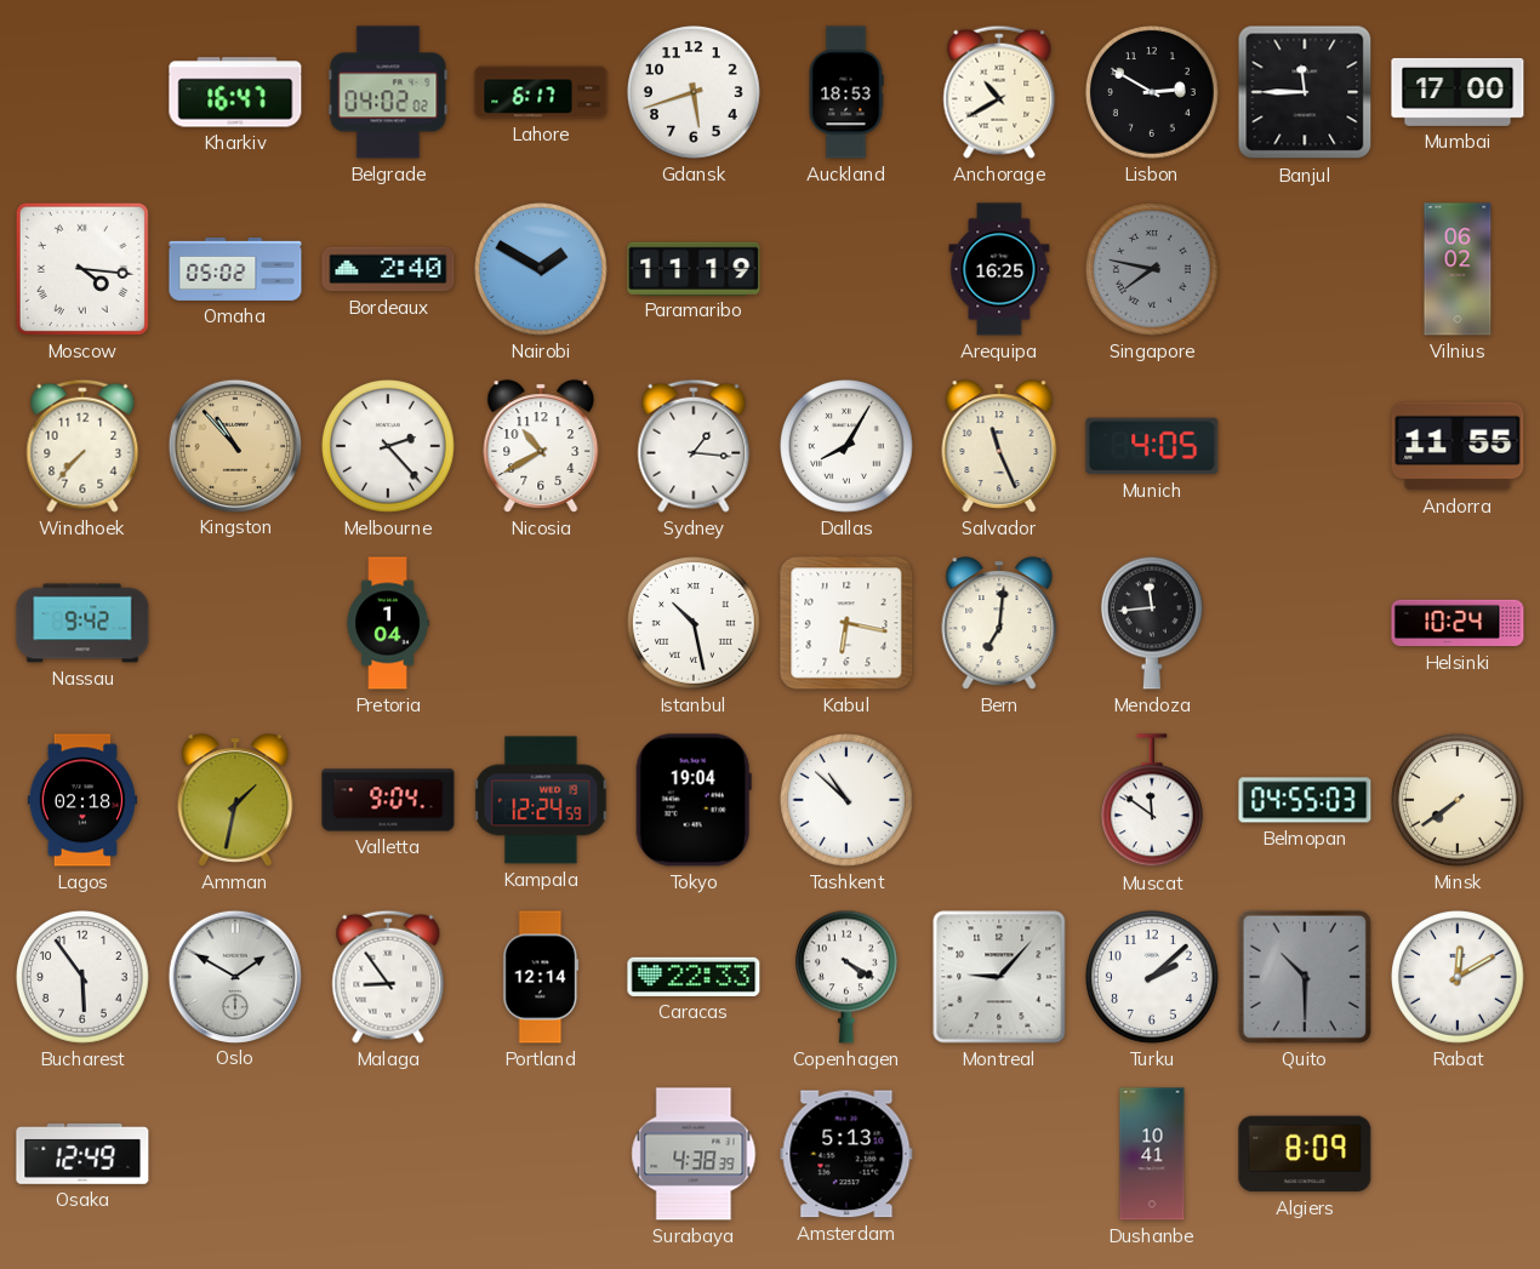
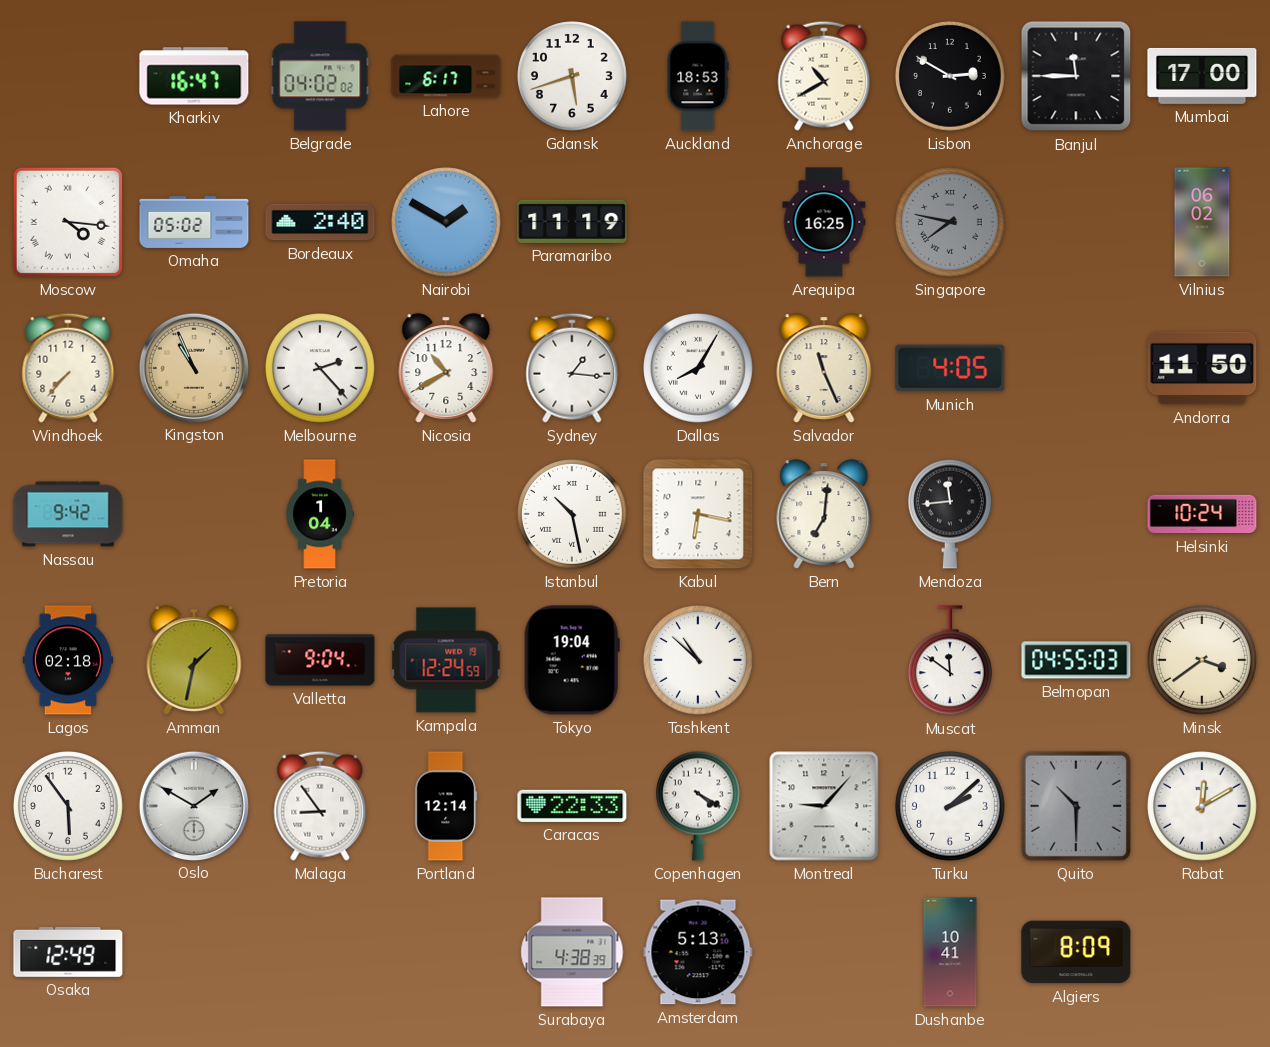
Kingston: 10:53 -> 10:56 (193, 367)
Andorra: 11:55 -> 11:50 (1202, 368)
Minsk: 7:39 -> 3:39 (1203, 661)
